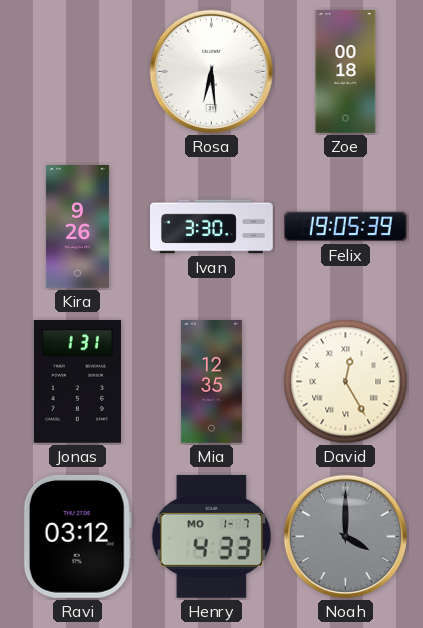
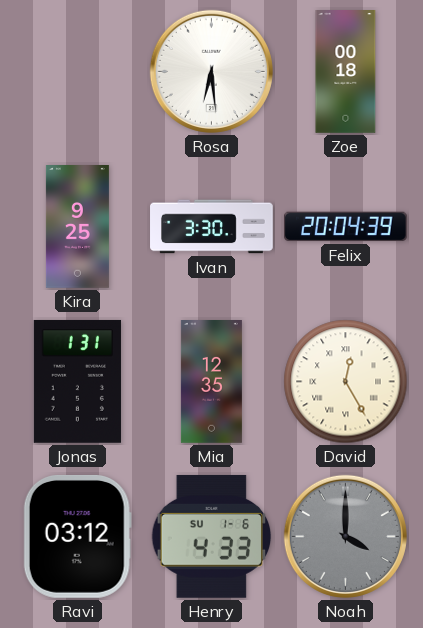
Kira: 9:26 -> 9:25 (77, 227)
Felix: 19:05 -> 20:04 (346, 227)
Henry date: MO 1-7 -> SU 1-6 (212, 536)
